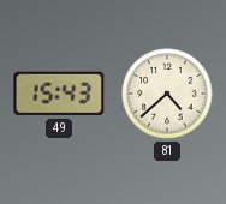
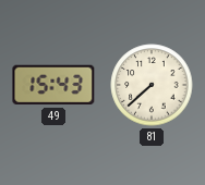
81: 4:38 -> 7:38 (152, 85)
